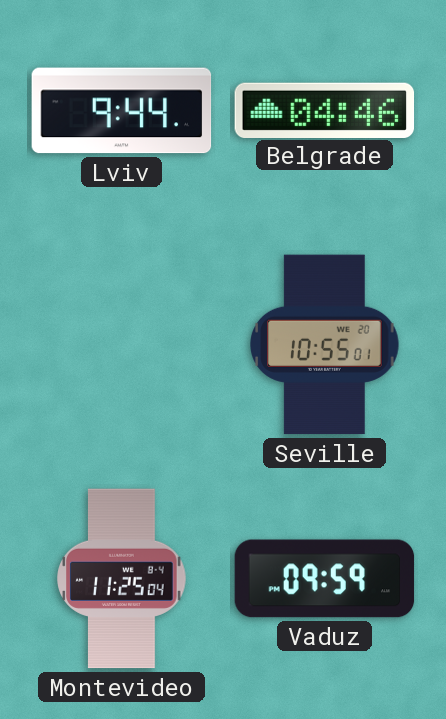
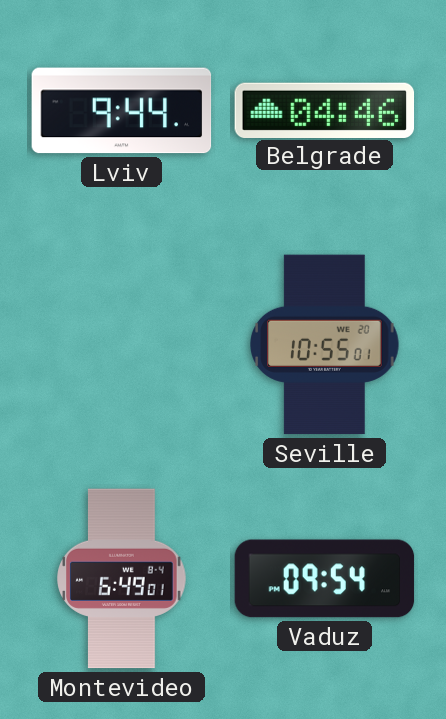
Montevideo: 11:25 -> 6:49 (122, 579)
Vaduz: 09:59 -> 09:54 (325, 579)
